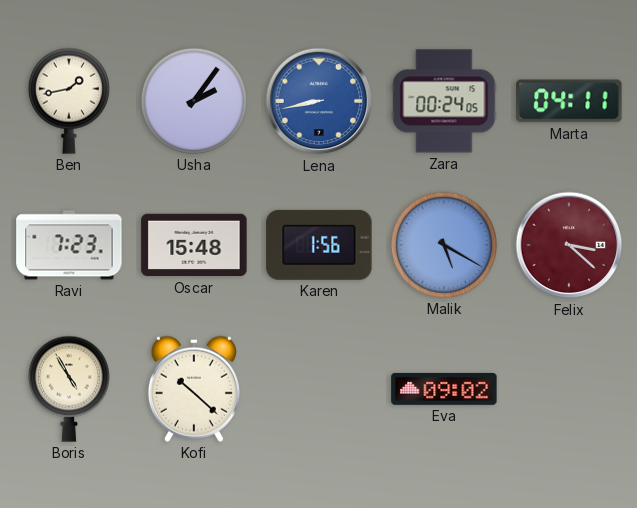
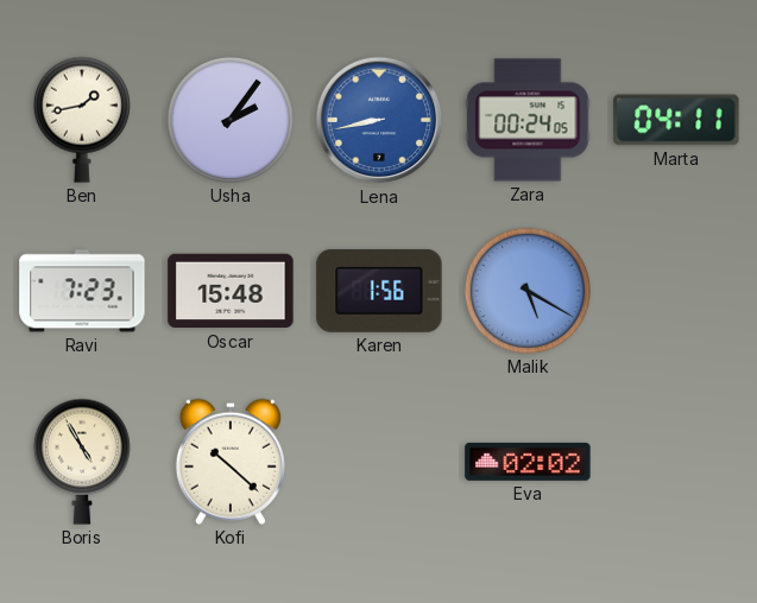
Felix: 3:22 -> none (569, 245)
Eva: 09:02 -> 02:02 (528, 462)
